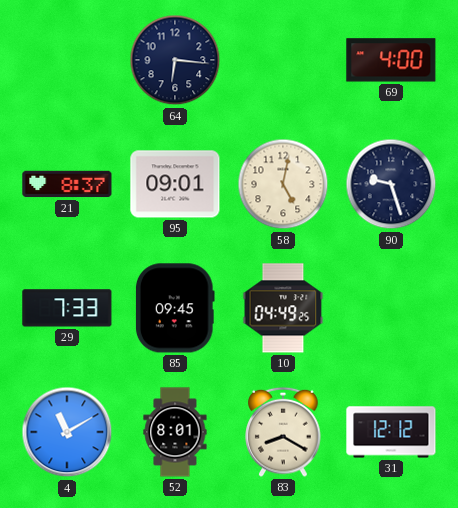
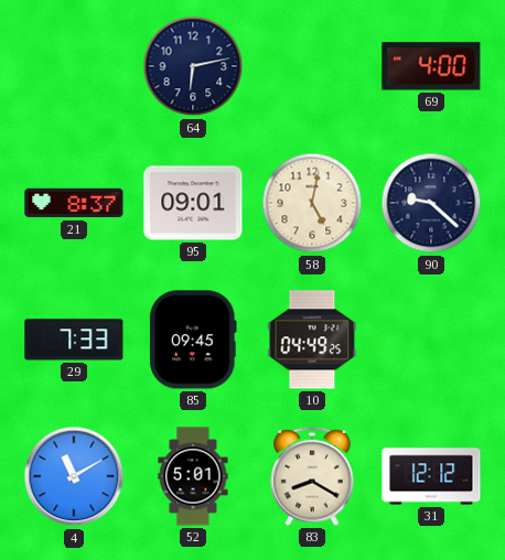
64: 6:16 -> 6:13 (193, 66)
90: 9:27 -> 9:22 (431, 203)
52: 8:01 -> 5:01 (193, 476)
